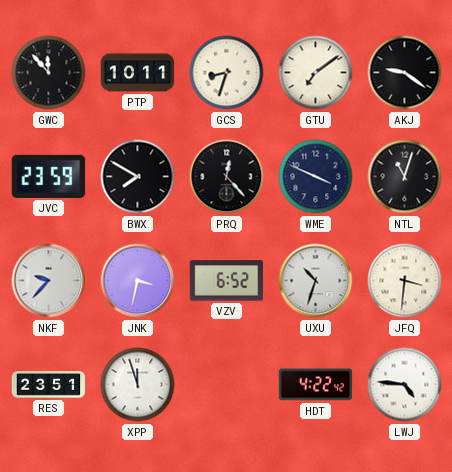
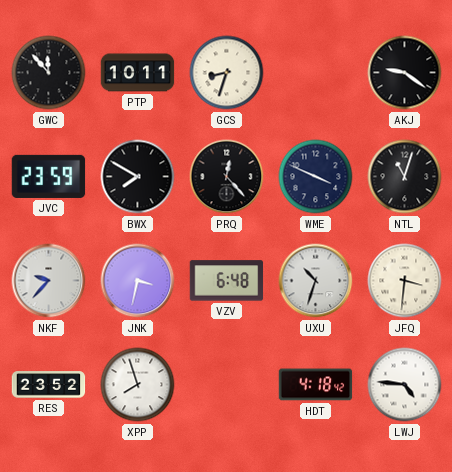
GTU: 7:09 -> none (316, 73)
VZV: 6:52 -> 6:48 (227, 281)
RES: 23:51 -> 23:52 (49, 385)
XPP: 11:57 -> 7:57 (138, 385)
HDT: 4:22 -> 4:18 (316, 385)
